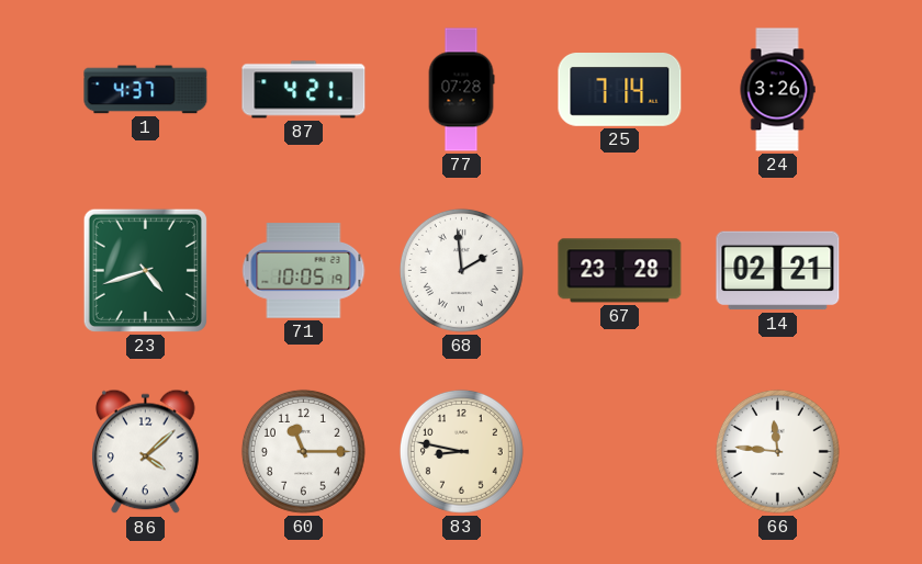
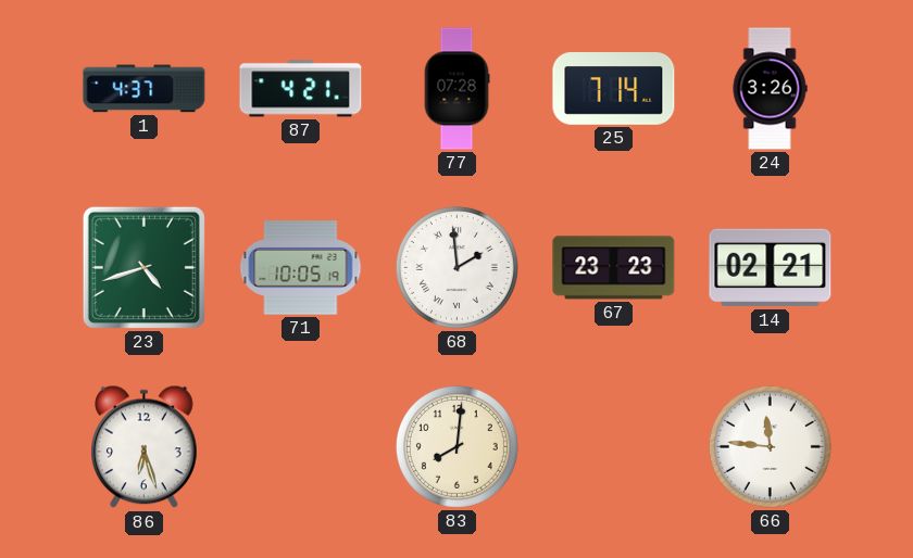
67: 23:28 -> 23:23 (614, 268)
86: 4:08 -> 6:27 (145, 447)
60: 11:15 -> none (303, 451)
83: 8:47 -> 8:01 (456, 446)
